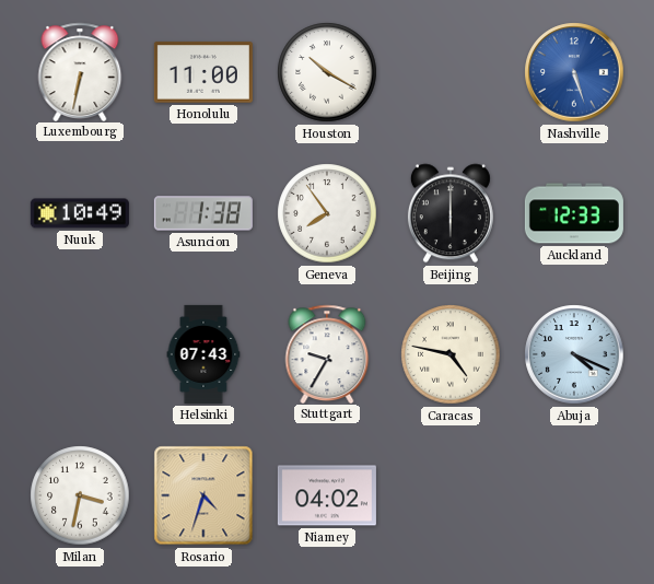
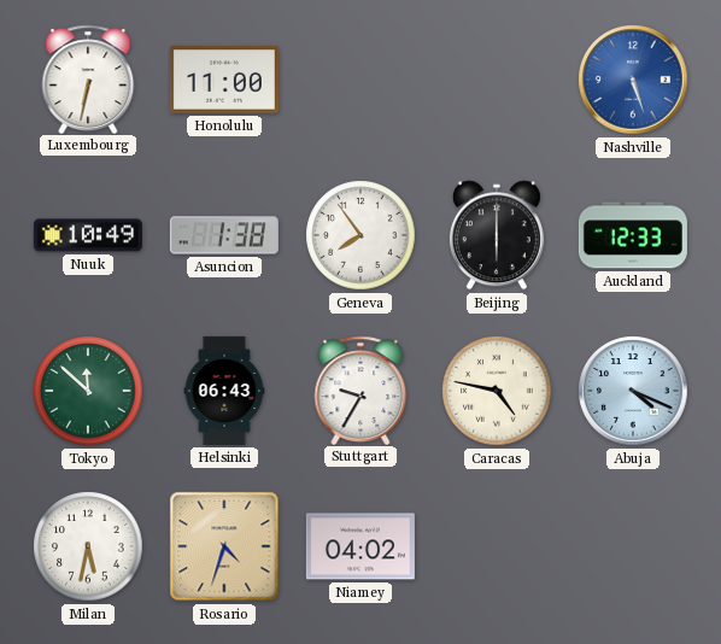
Houston: 10:20 -> none (327, 72)
Tokyo: none -> 11:52 (88, 391)
Helsinki: 07:43 -> 06:43 (224, 391)
Milan: 3:32 -> 5:32 (88, 546)
